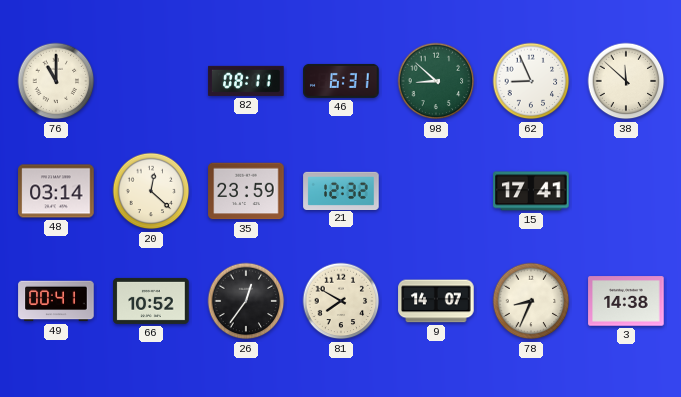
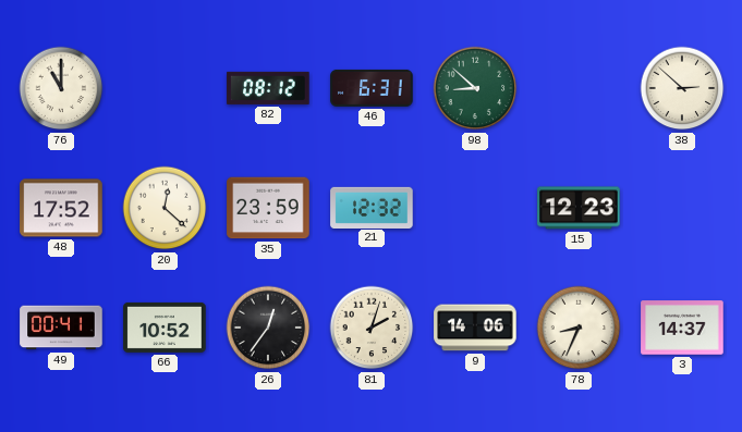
82: 08:11 -> 08:12 (268, 88)
62: 8:56 -> none (531, 81)
38: 11:52 -> 2:52 (682, 88)
48: 03:14 -> 17:52 (61, 208)
15: 17:41 -> 12:23 (579, 208)
81: 7:50 -> 2:03 (372, 328)
9: 14:07 -> 14:06 (475, 328)
3: 14:38 -> 14:37 (682, 328)
